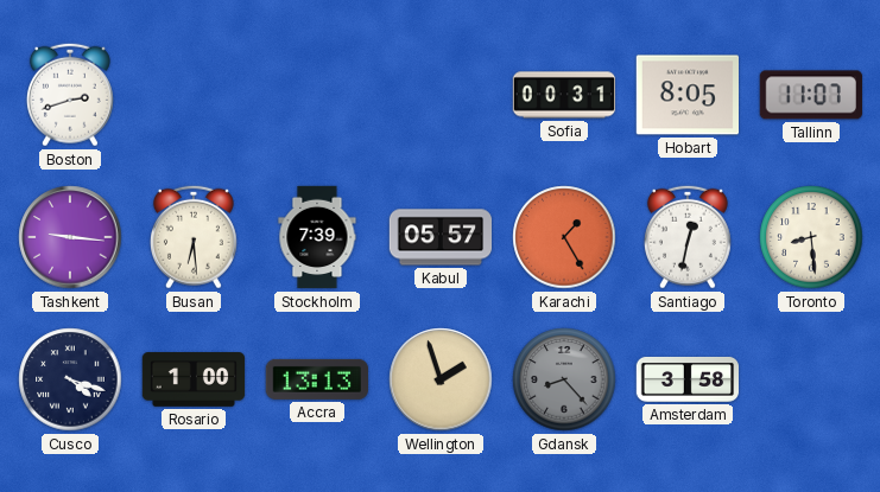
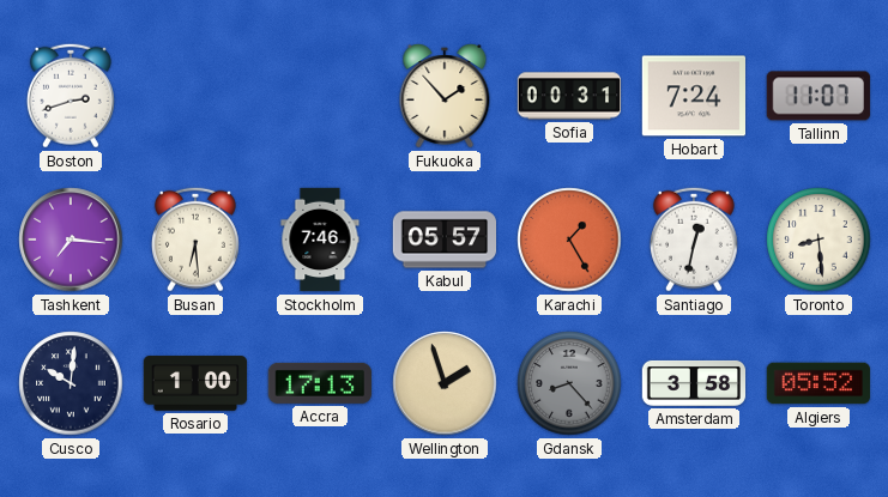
Fukuoka: none -> 1:53 (445, 96)
Hobart: 8:05 -> 7:24 (693, 96)
Tashkent: 9:16 -> 7:16 (71, 240)
Stockholm: 7:39 -> 7:46 (320, 240)
Cusco: 4:18 -> 10:01 (71, 383)
Accra: 13:13 -> 17:13 (320, 383)
Algiers: none -> 05:52 (817, 383)
